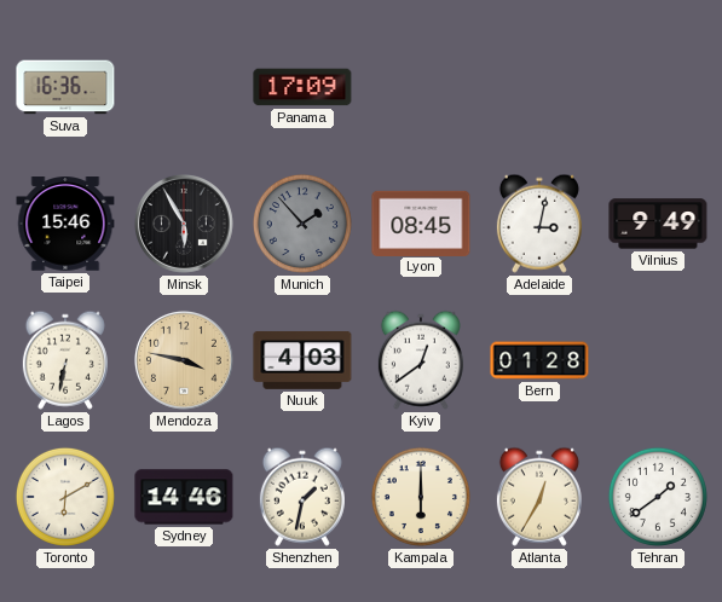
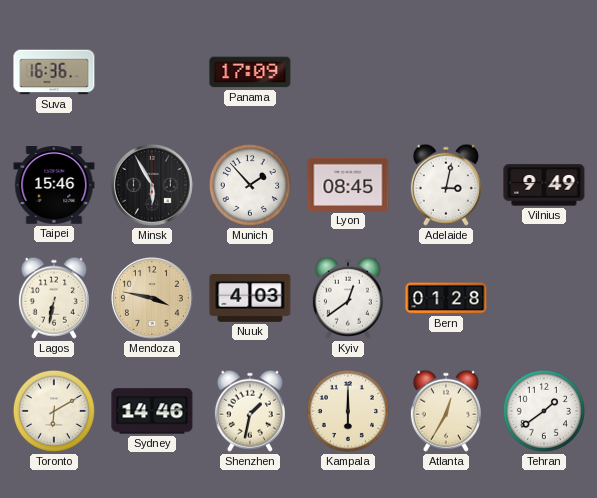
Munich dial: grey -> white (250, 185)
